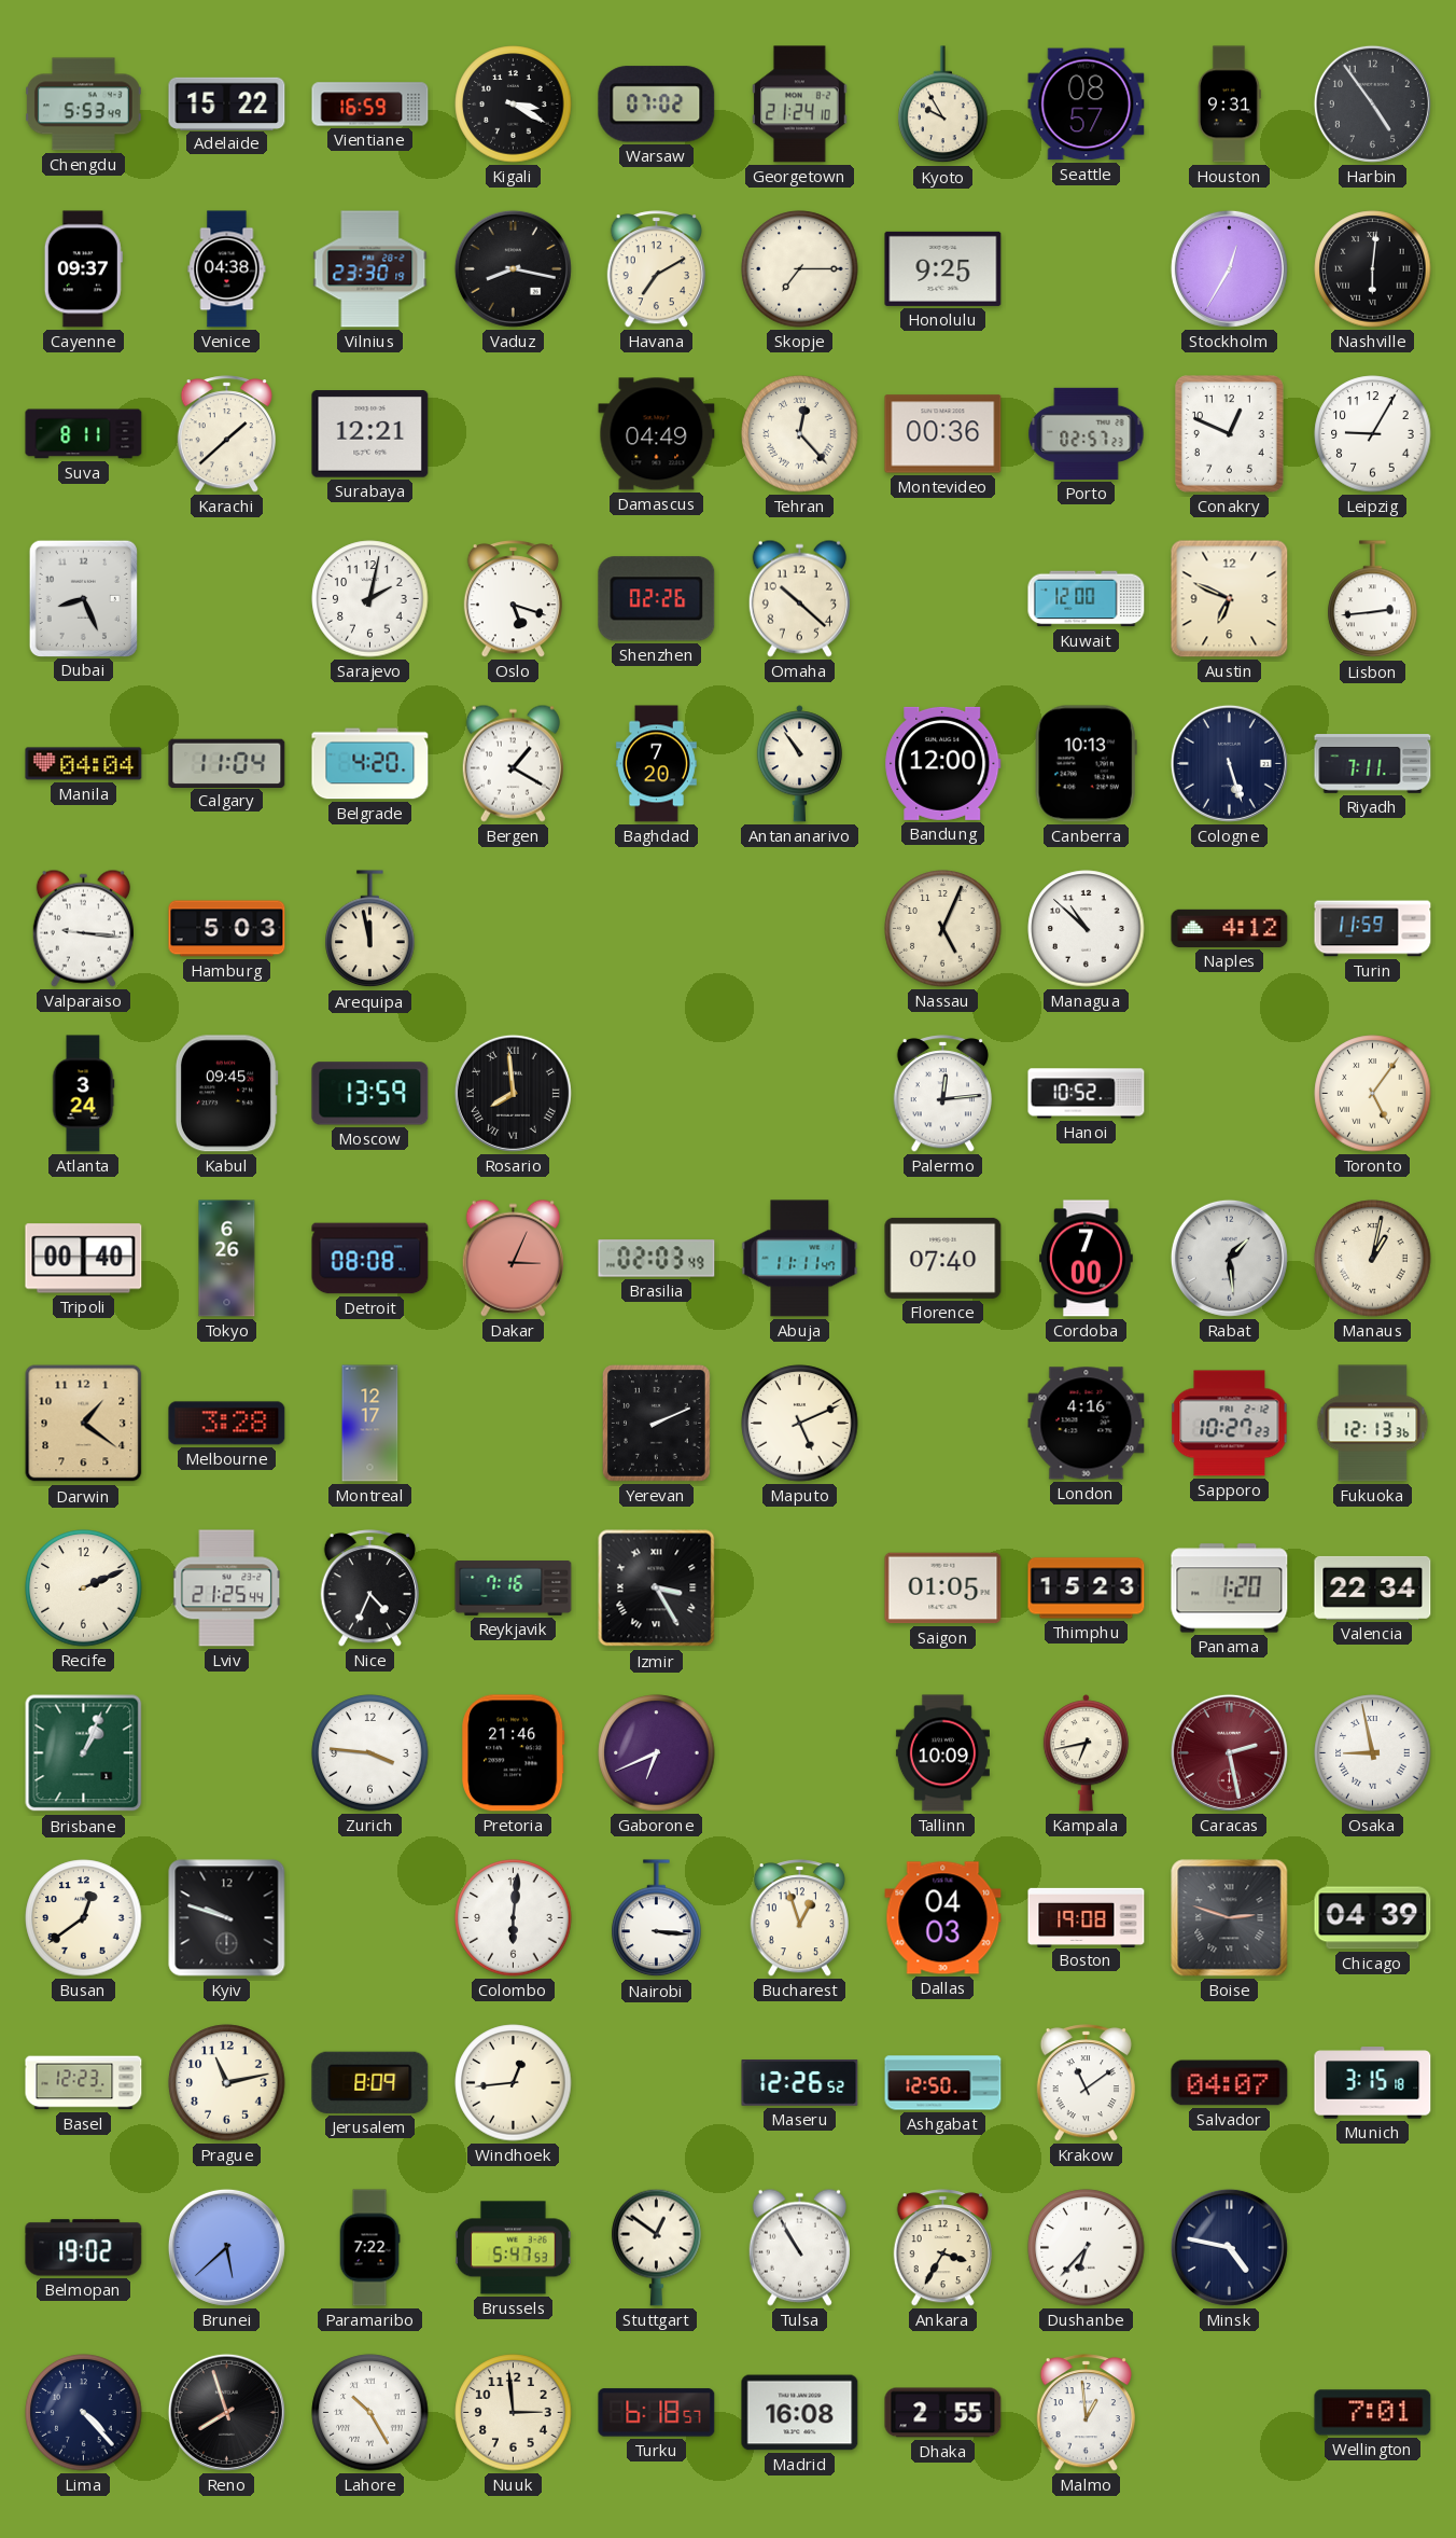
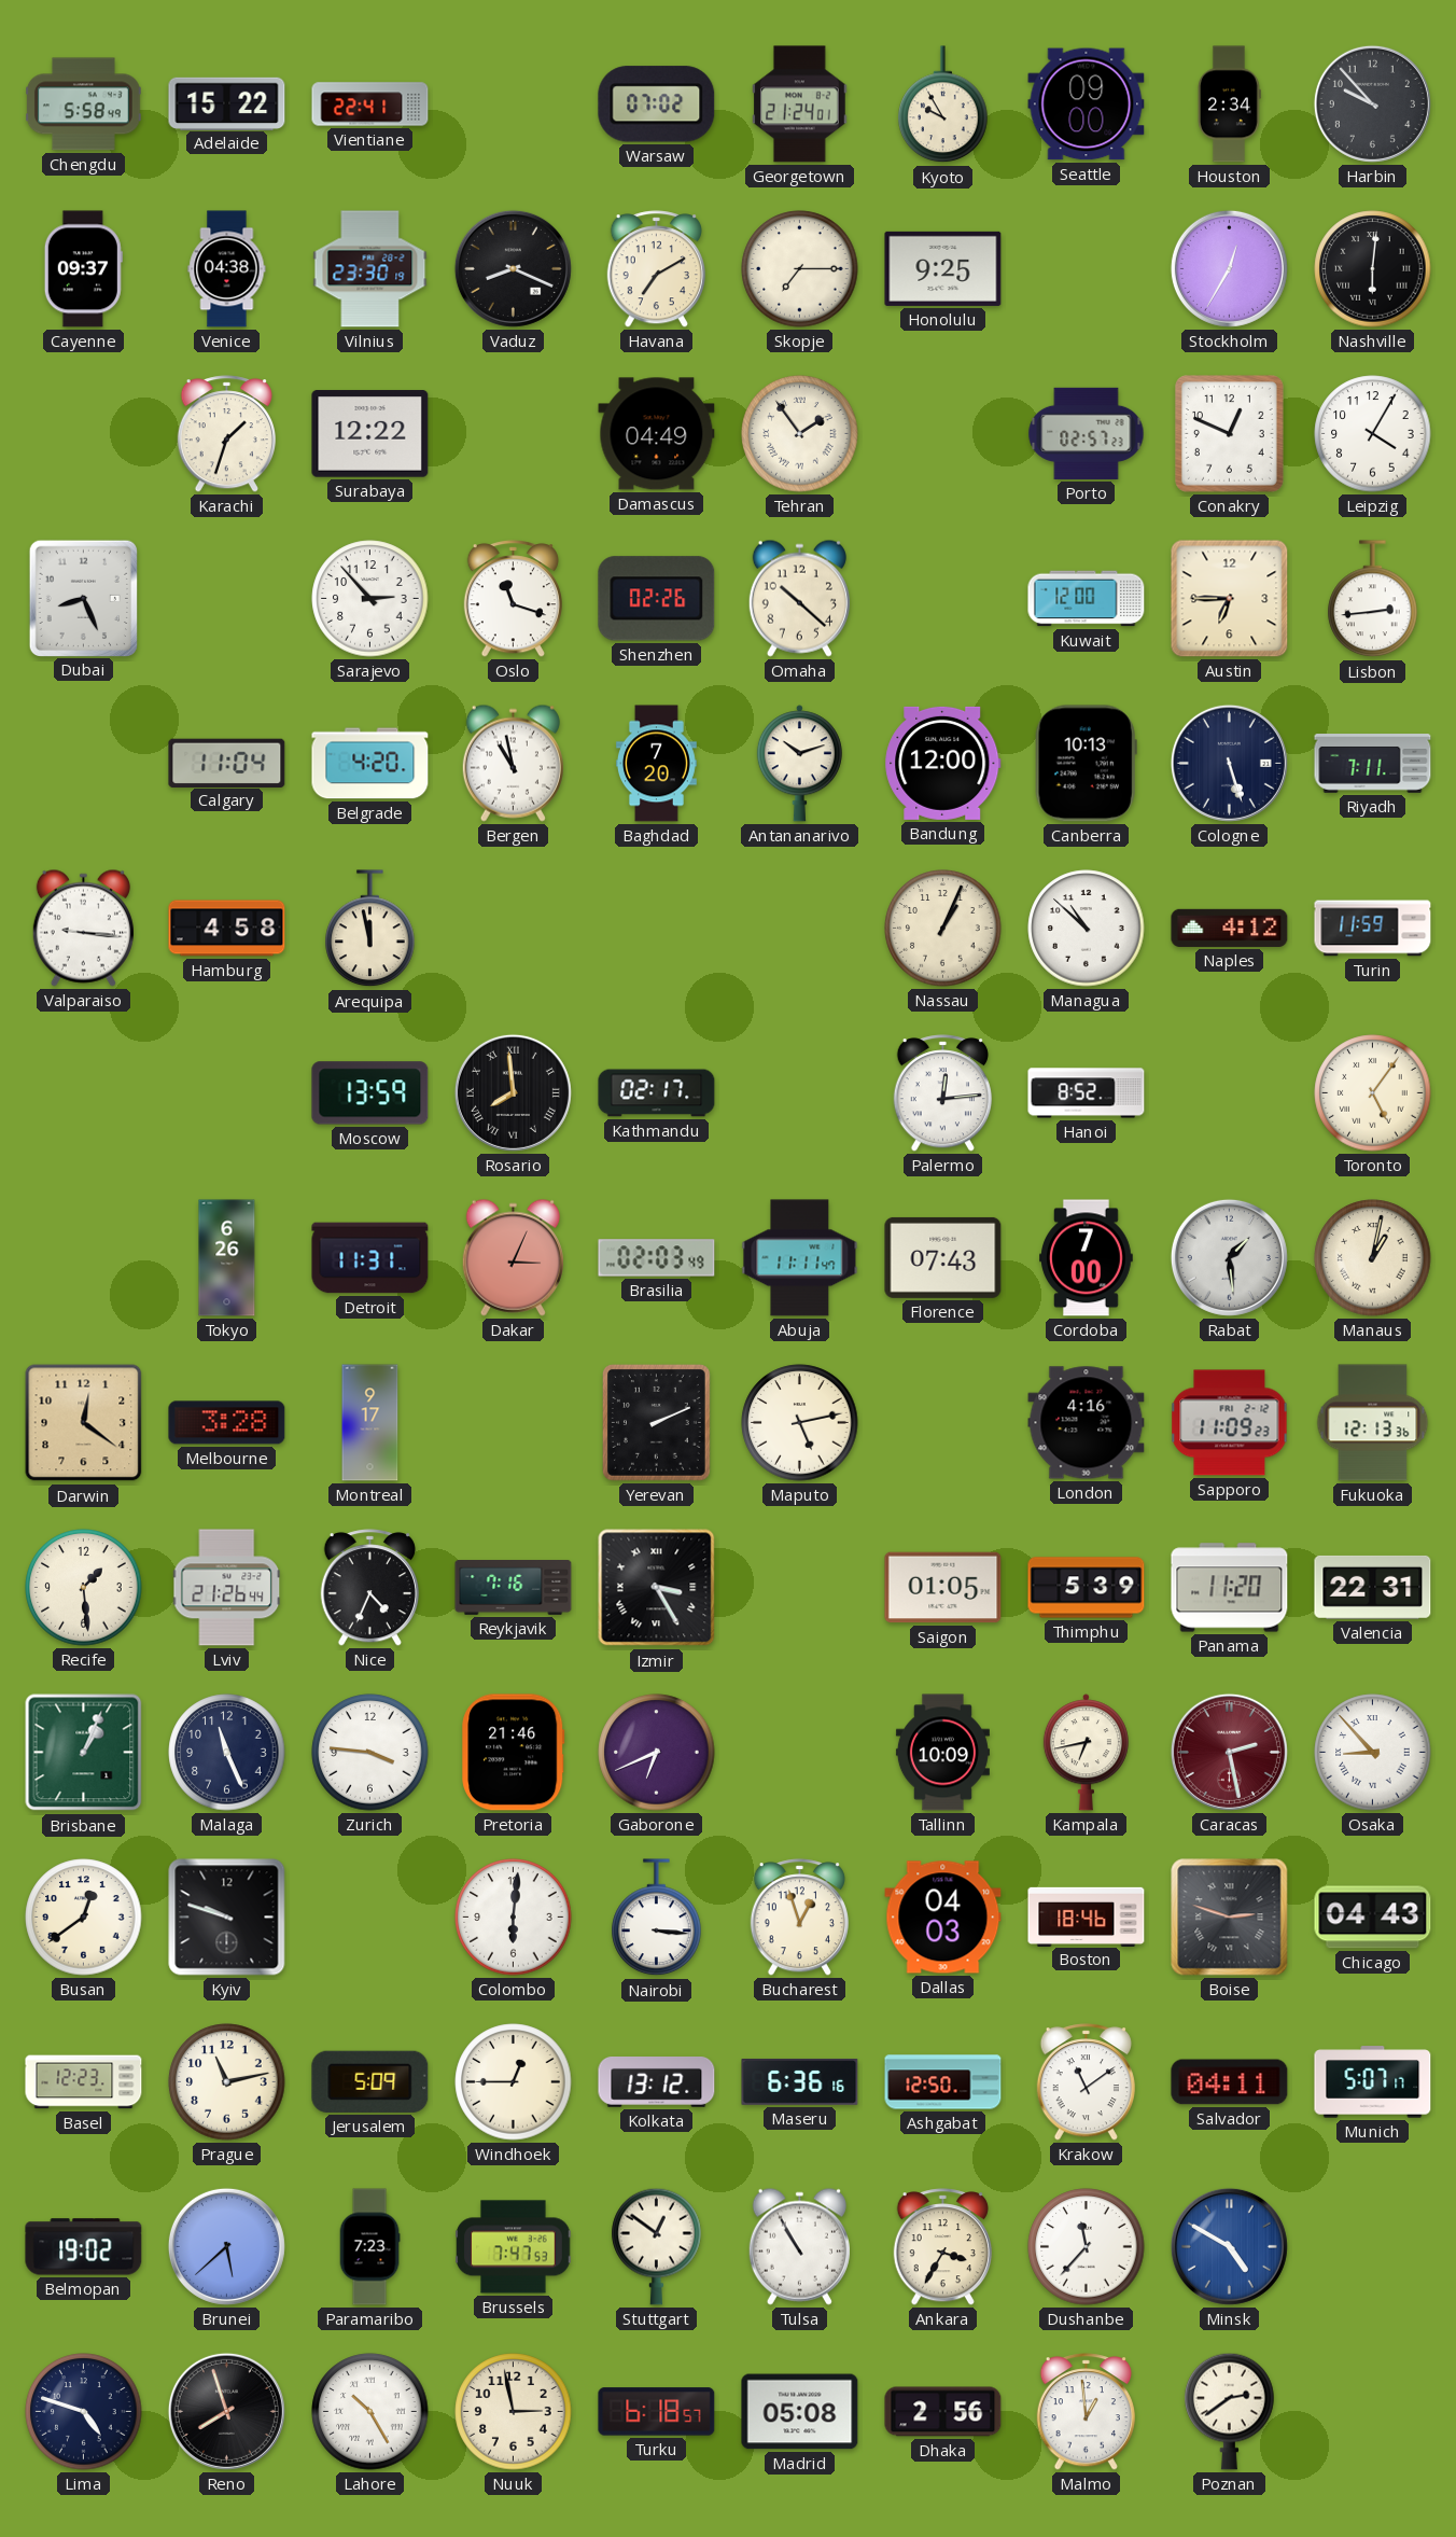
Chengdu: 5:53 -> 5:58 (84, 104)
Vientiane: 16:59 -> 22:41 (370, 104)
Kigali: 3:20 -> none (514, 105)
Georgetown: 21:24:10 -> 21:24:01 (800, 104)
Seattle: 08:57 -> 09:00 (1087, 104)
Houston: 9:31 -> 2:34 (1230, 104)
Harbin: 4:54 -> 9:53 (1372, 103)
Vaduz: 8:17 -> 8:19 (513, 268)
Suva: 8:11 -> none (84, 434)
Karachi: 1:38 -> 1:33 (226, 434)
Surabaya: 12:21 -> 12:22 (370, 434)
Tehran: 12:23 -> 1:54 (800, 434)
Montevideo: 00:36 -> none (943, 434)
Leipzig: 9:05 -> 4:05 (1373, 434)
Sarajevo: 2:02 -> 2:53 (370, 599)
Oslo: 5:18 -> 11:18 (513, 599)
Austin: 6:49 -> 6:45 (1230, 599)
Manila: 04:04 -> none (84, 764)
Bergen: 1:20 -> 10:58 (513, 763)
Antananarivo: 10:54 -> 10:12 (799, 764)
Hamburg: 5:03 -> 4:58 (227, 929)
Nassau: 5:04 -> 1:04 (943, 929)
Atlanta: 3:24 -> none (83, 1094)
Kabul: 09:45 -> none (226, 1094)
Kathmandu: none -> 02:17 (657, 1093)
Hanoi: 10:52 -> 8:52 (1087, 1093)
Tripoli: 00:40 -> none (84, 1259)
Detroit: 08:08 -> 11:31 (370, 1258)
Florence: 07:40 -> 07:43 (943, 1257)
Darwin: 1:21 -> 12:21 (84, 1423)
Montreal: 12:17 -> 9:17 (370, 1423)
Maputo: 5:11 -> 5:13 (800, 1423)
Sapporo: 10:27 -> 11:09 (1230, 1423)
Recife: 2:11 -> 1:29 (84, 1588)
Lviv: 21:25 -> 21:26 (227, 1588)
Thimphu: 15:23 -> 5:39 (1087, 1588)
Panama: 1:20 -> 11:20 (1230, 1588)
Valencia: 22:34 -> 22:31 (1373, 1587)
Malaga: none -> 11:26 (227, 1753)
Osaka: 8:58 -> 8:53 (1373, 1753)
Boston: 19:08 -> 18:46 (1087, 1916)
Chicago: 04:39 -> 04:43 (1373, 1918)
Jerusalem: 8:09 -> 5:09 (370, 2081)
Windhoek: 12:44 -> 12:45 (514, 2082)
Kolkata: none -> 13:12 (657, 2082)
Maseru: 12:26 -> 6:36 (800, 2082)
Salvador: 04:07 -> 04:11 (1230, 2082)
Munich: 3:15 -> 5:07 (1373, 2082)
Paramaribo: 7:22 -> 7:23 (369, 2247)
Brussels: 5:47 -> 7:47 (514, 2247)
Dushanbe: 6:37 -> 11:37 (1087, 2247)
Minsk: 4:47 -> 4:50 (1229, 2246)
Minsk dial: navy -> blue (1229, 2246)
Lima: 4:23 -> 4:48 (84, 2412)
Nuuk: 2:59 -> 2:58 (514, 2412)
Madrid: 16:08 -> 05:08 (800, 2412)
Dhaka: 2:55 -> 2:56 (943, 2412)
Poznan: none -> 2:39 (1230, 2411)
Wellington: 7:01 -> none (1373, 2413)
